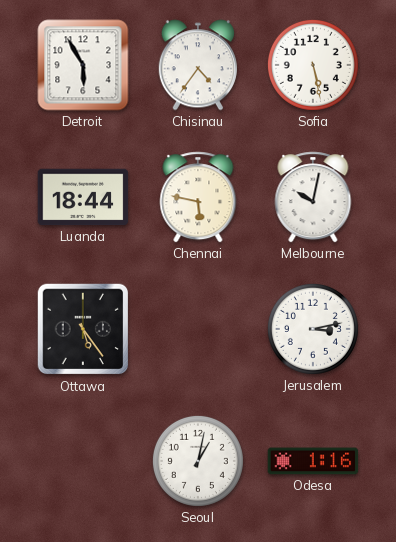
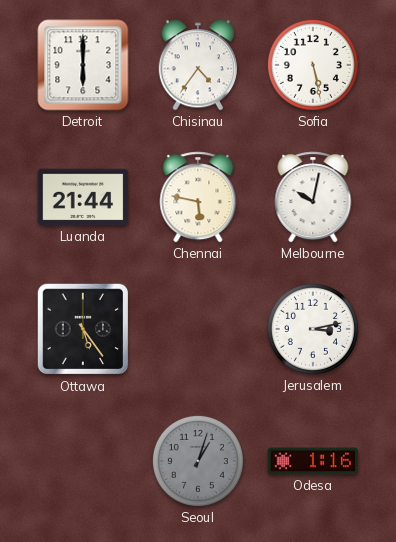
Detroit: 5:55 -> 6:00 (83, 65)
Luanda: 18:44 -> 21:44 (83, 197)
Seoul: 1:02 -> 1:03 (198, 461)
Seoul dial: white -> grey (198, 461)
